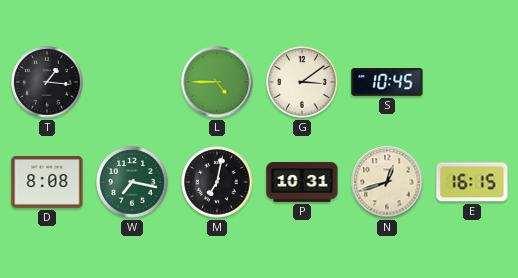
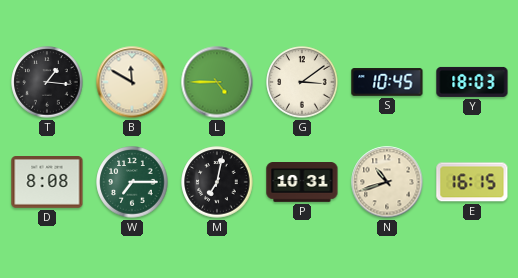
B: none -> 11:50 (132, 82)
Y: none -> 18:03 (472, 82)
W: 7:17 -> 7:15 (132, 182)
N: 12:42 -> 10:42 (387, 182)
